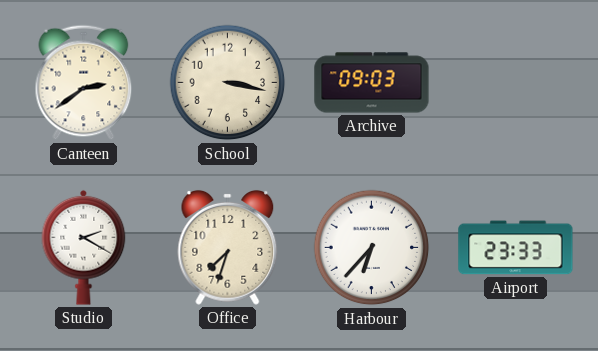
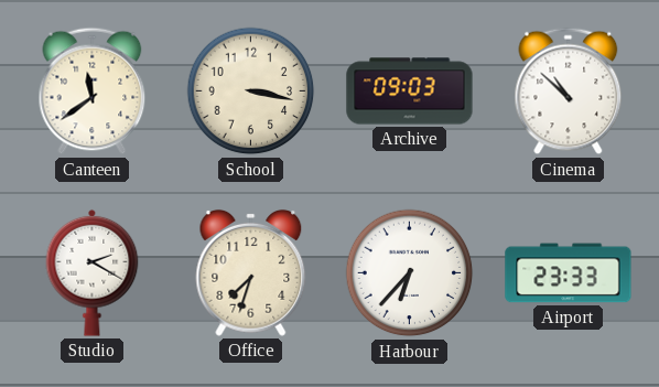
Canteen: 2:39 -> 11:39 (93, 92)
Cinema: none -> 10:52 (569, 92)
